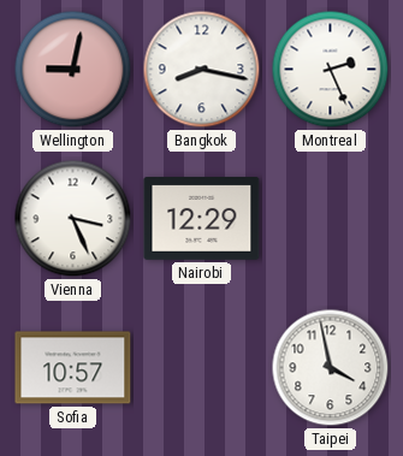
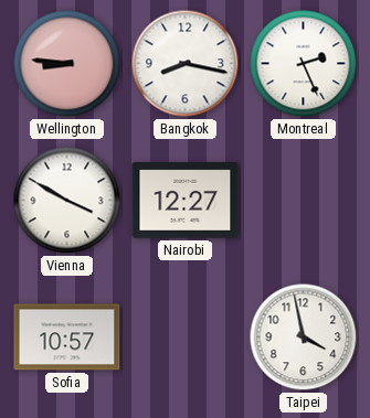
Wellington: 9:02 -> 8:46 (67, 64)
Vienna: 3:26 -> 3:50 (67, 201)
Nairobi: 12:29 -> 12:27 (186, 201)
